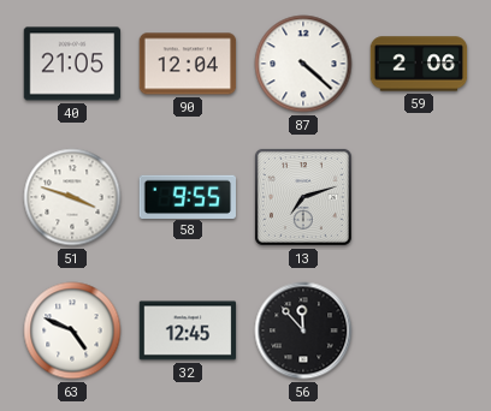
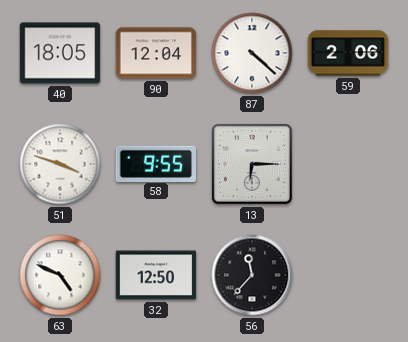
40: 21:05 -> 18:05 (60, 53)
13: 7:12 -> 6:15 (252, 164)
32: 12:45 -> 12:50 (156, 275)
56: 11:53 -> 11:37 (252, 275)
